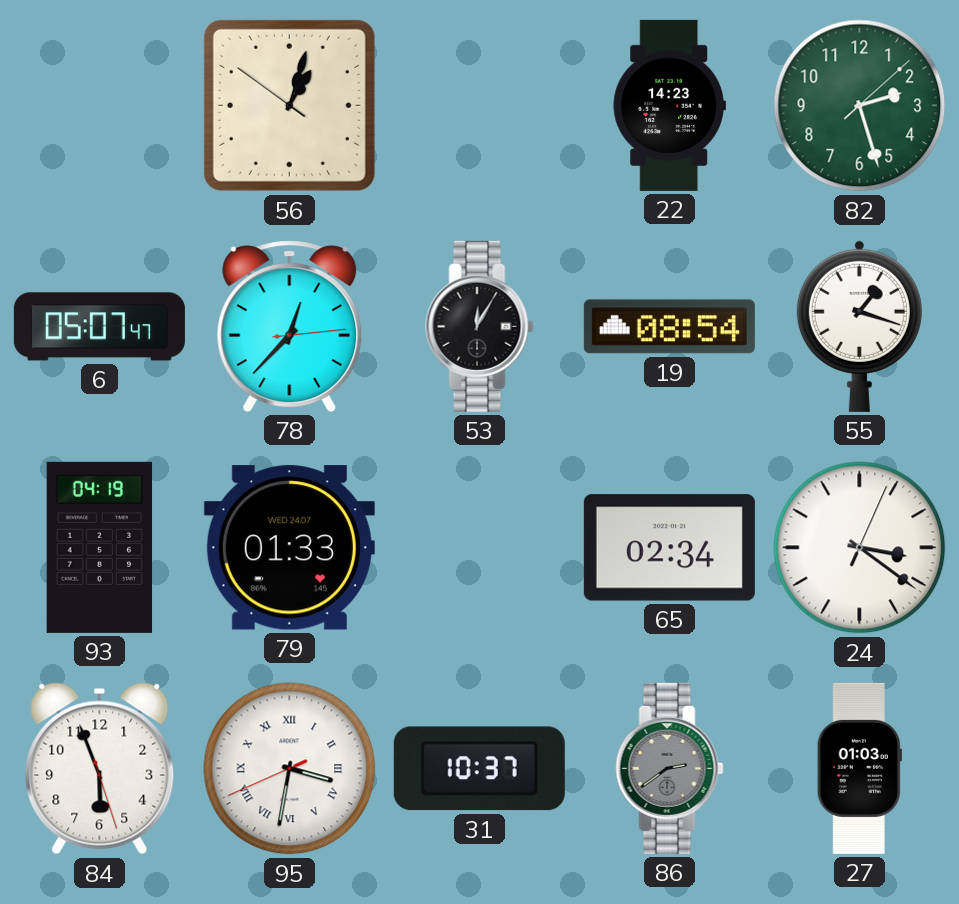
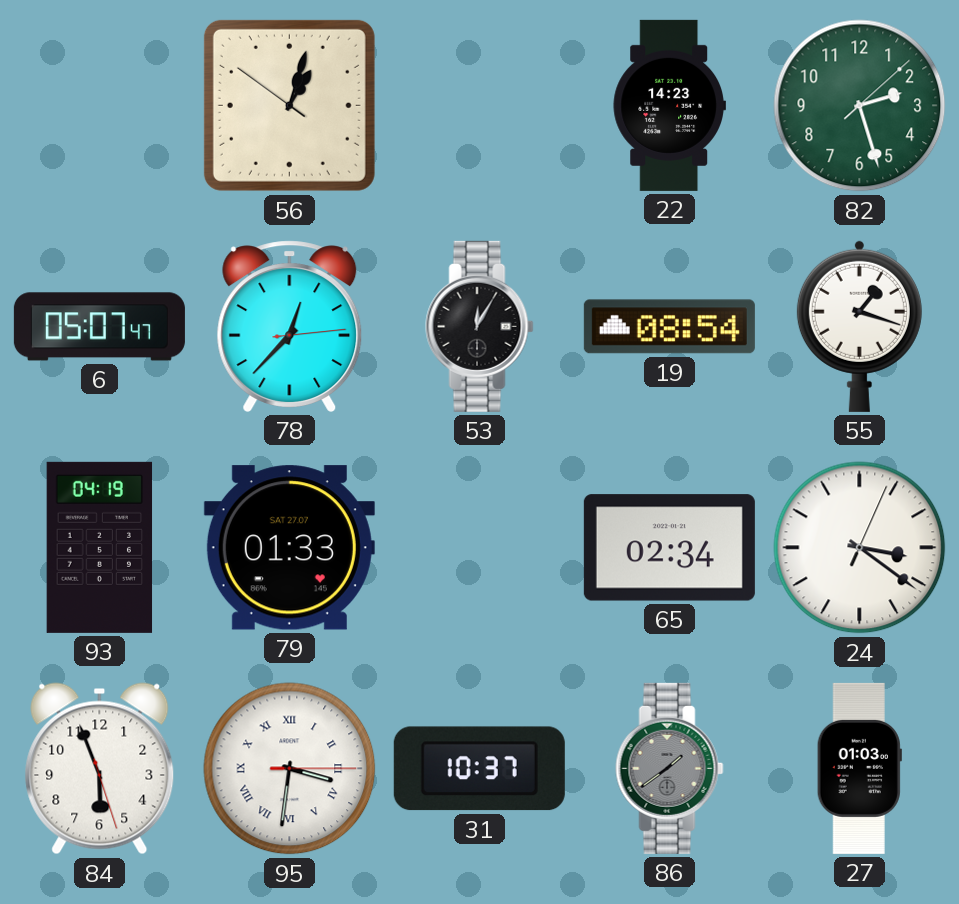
79 date: WED 24.07 -> SAT 27.07 (289, 548)
95: 3:31:41 -> 3:31:15 (290, 769)
86: 2:39 -> 1:39 (670, 768)
